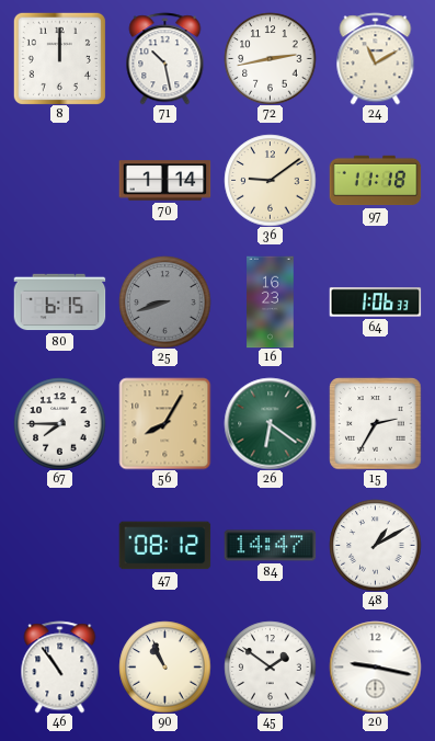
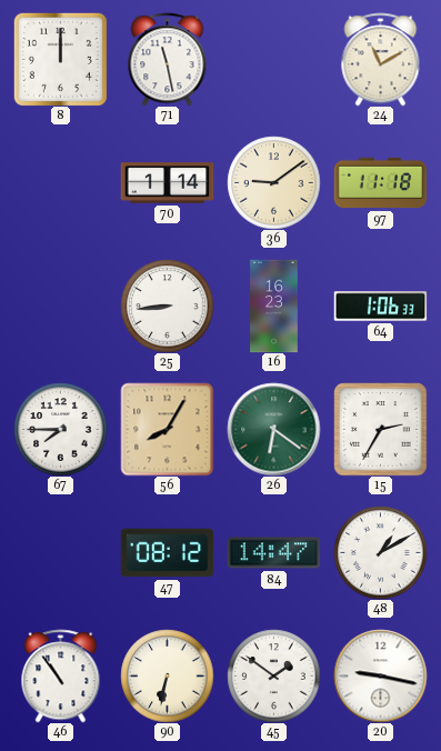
71: 10:28 -> 11:28 (168, 59)
72: 2:43 -> none (270, 58)
80: 6:15 -> none (59, 303)
25: 8:42 -> 8:44 (167, 306)
25 dial: grey -> white (167, 306)
90: 10:56 -> 6:32 (167, 675)
